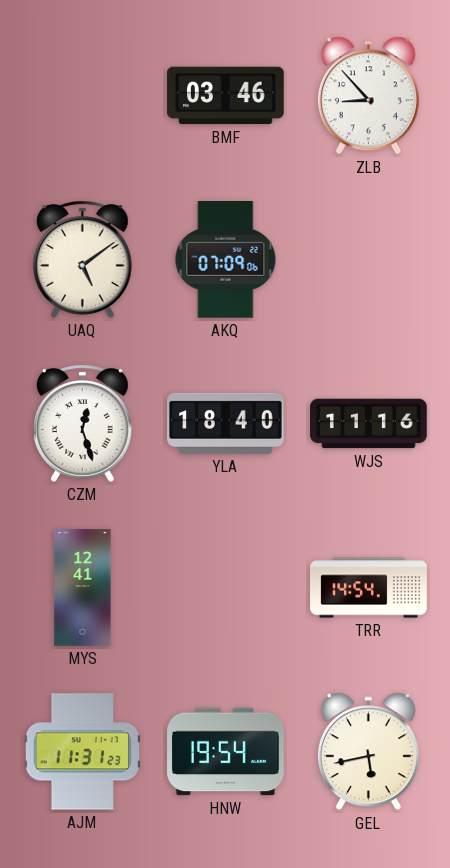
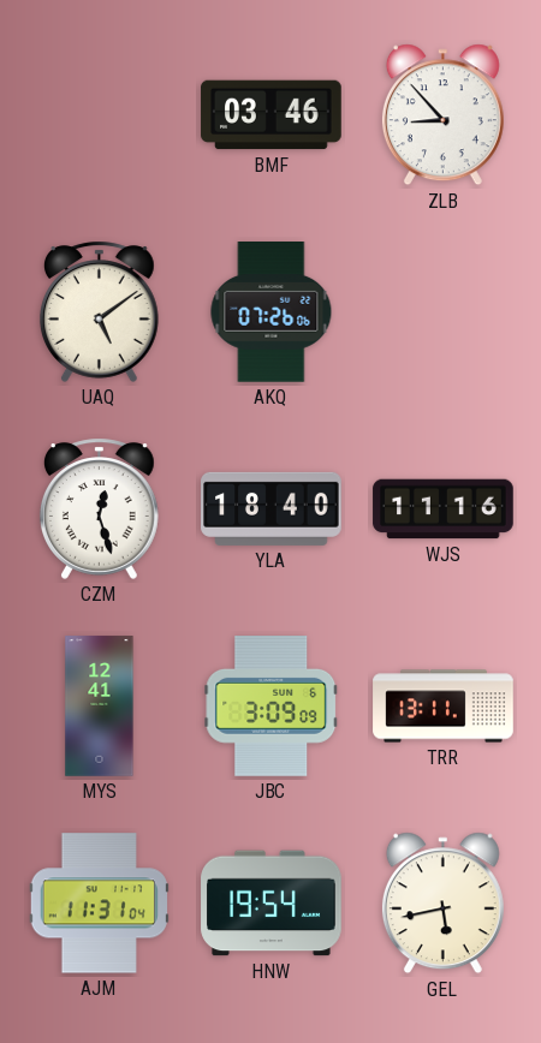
AKQ: 07:09 -> 07:26 (272, 312)
JBC: none -> 3:09 (272, 707)
TRR: 14:54 -> 13:11 (444, 707)
AJM: 11:31:23 -> 11:31:04 (99, 904)
